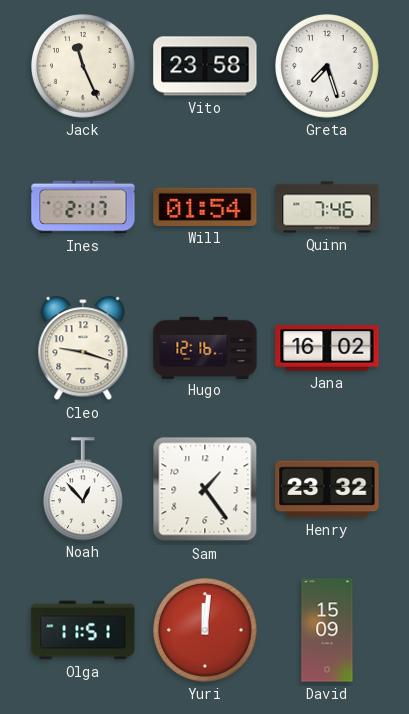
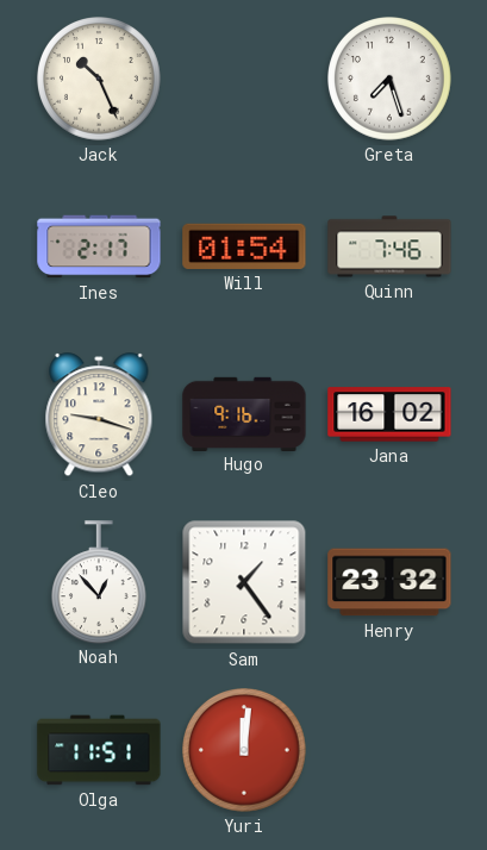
Jack: 11:26 -> 10:26 (100, 80)
Vito: 23:58 -> none (205, 66)
Hugo: 12:16 -> 9:16 (244, 413)
David: 15:09 -> none (327, 630)
